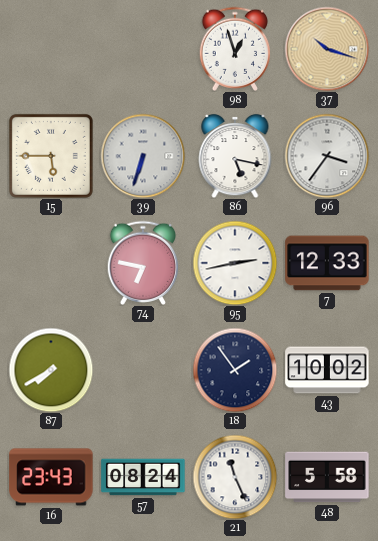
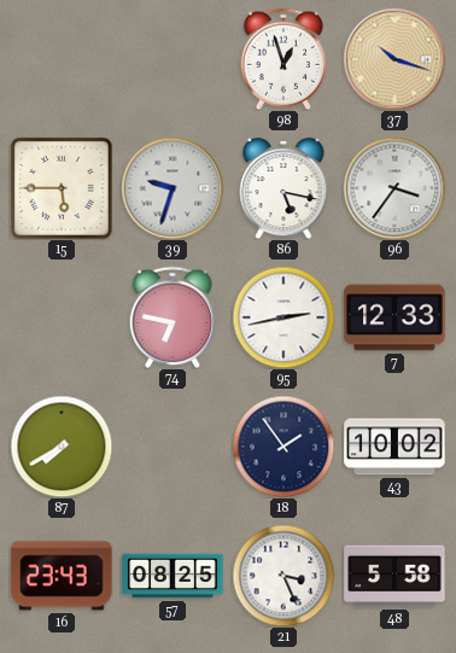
39: 6:33 -> 9:33 (173, 188)
57: 08:24 -> 08:25 (173, 576)
21: 11:26 -> 3:26 (283, 576)
